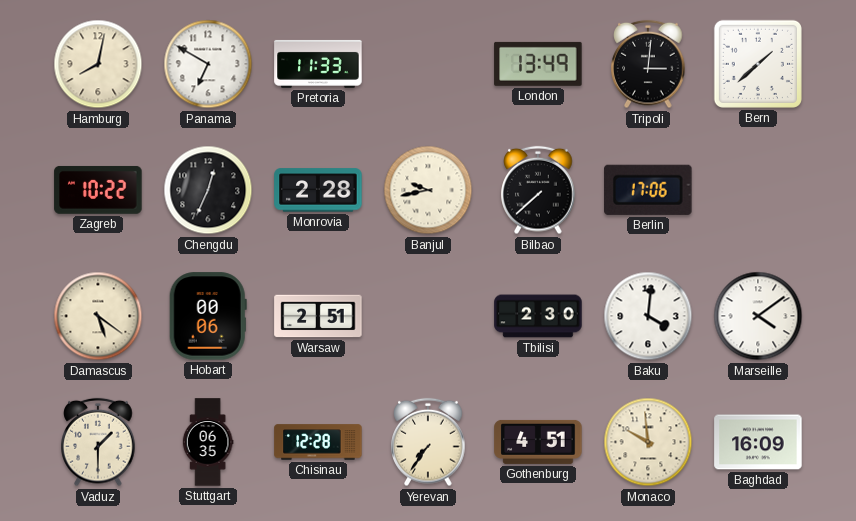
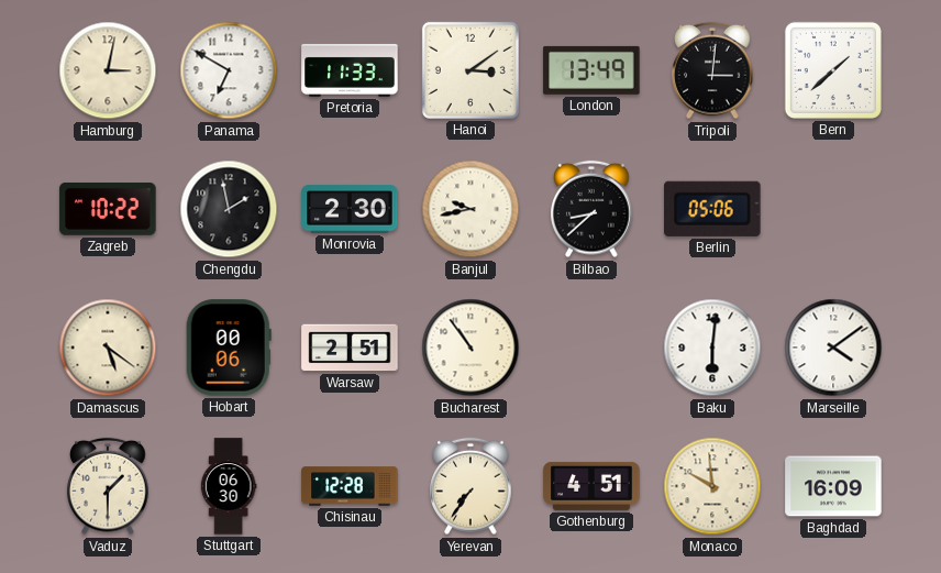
Hamburg: 8:02 -> 3:02 (108, 70)
Hanoi: none -> 3:09 (470, 70)
Chengdu: 12:34 -> 1:58 (229, 209)
Monrovia: 2:28 -> 2:30 (350, 209)
Bilbao: 7:38 -> 8:38 (591, 209)
Berlin: 17:06 -> 05:06 (712, 209)
Bucharest: none -> 10:54 (470, 348)
Tbilisi: 2:30 -> none (538, 316)
Baku: 4:01 -> 6:01 (712, 348)
Stuttgart: 06:35 -> 06:30 (229, 486)
